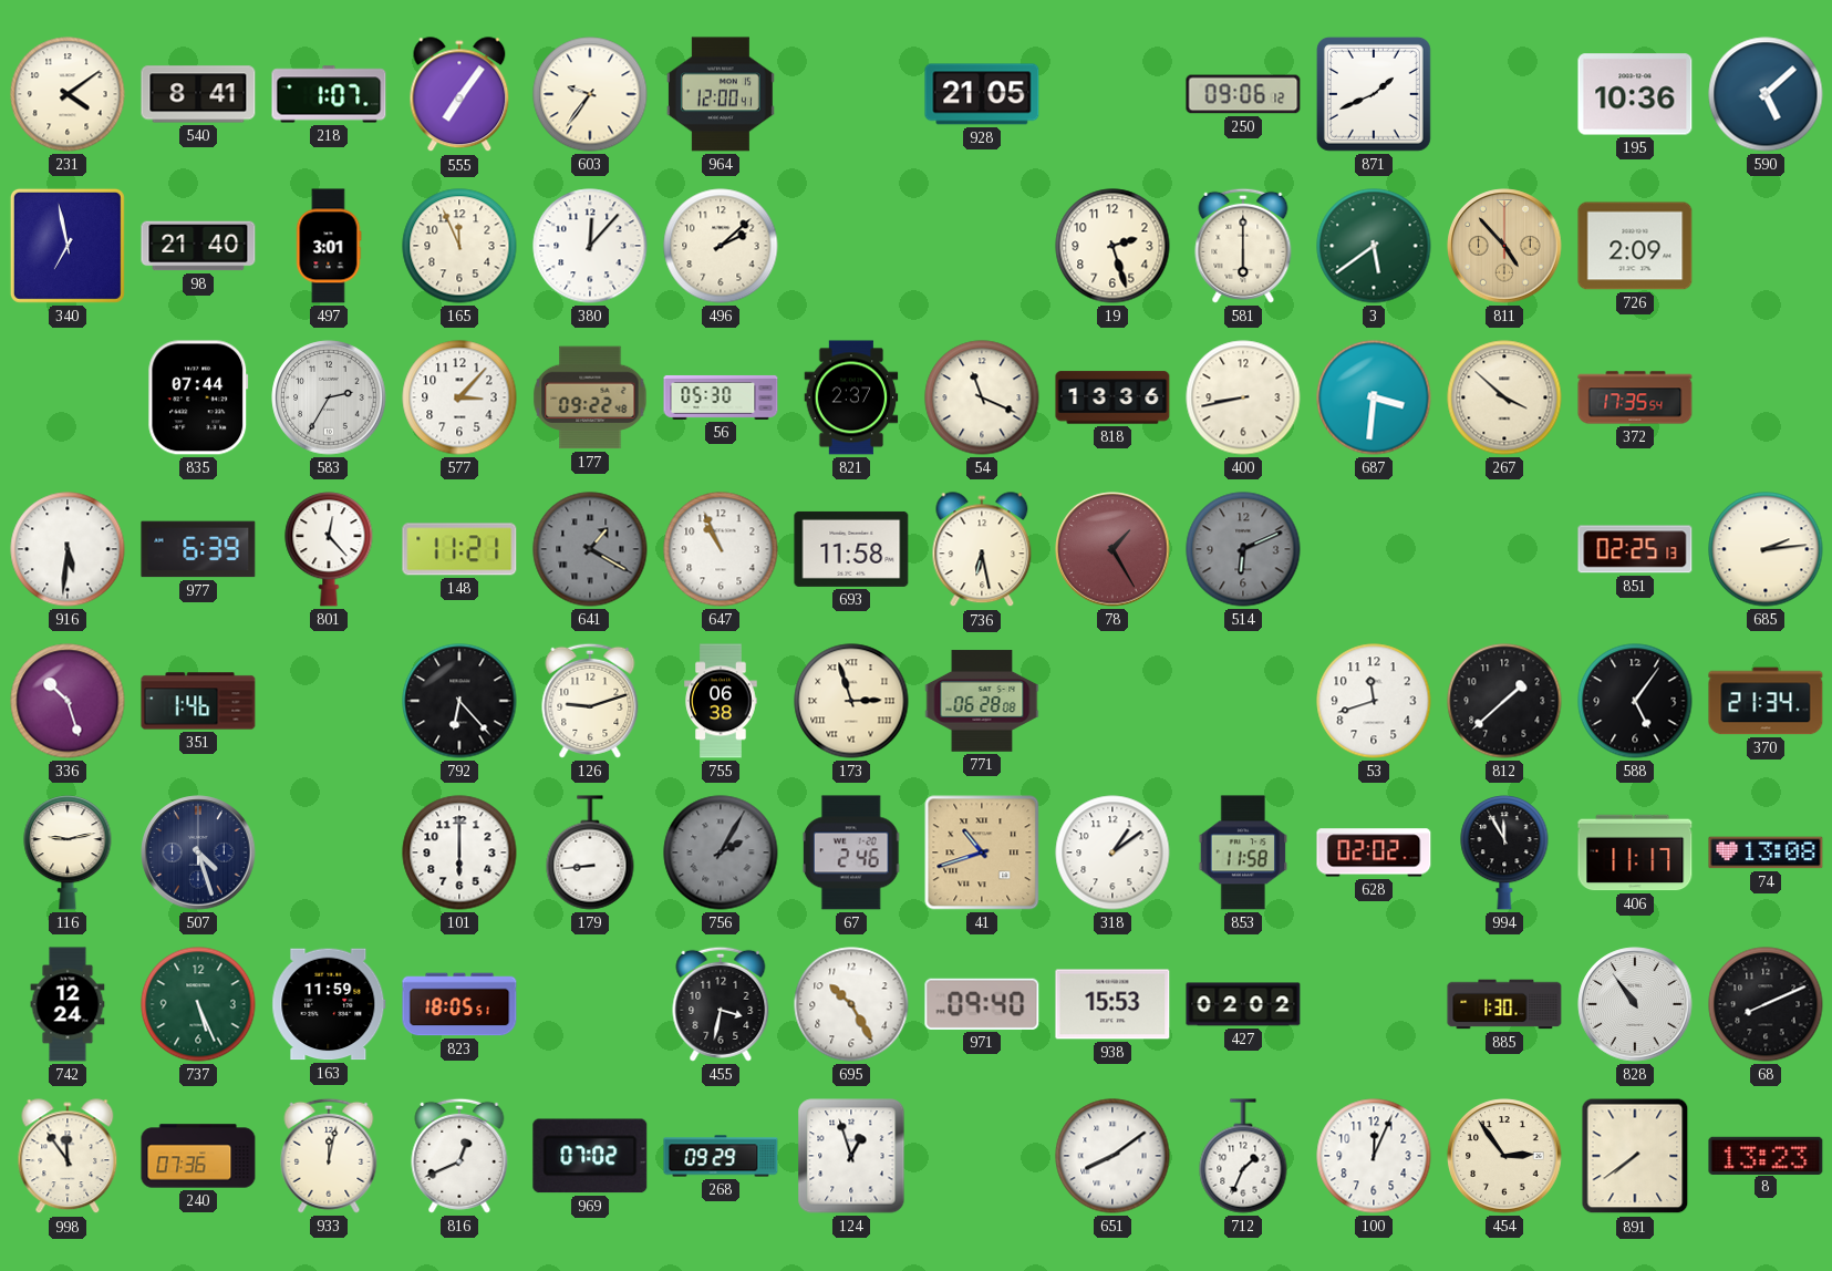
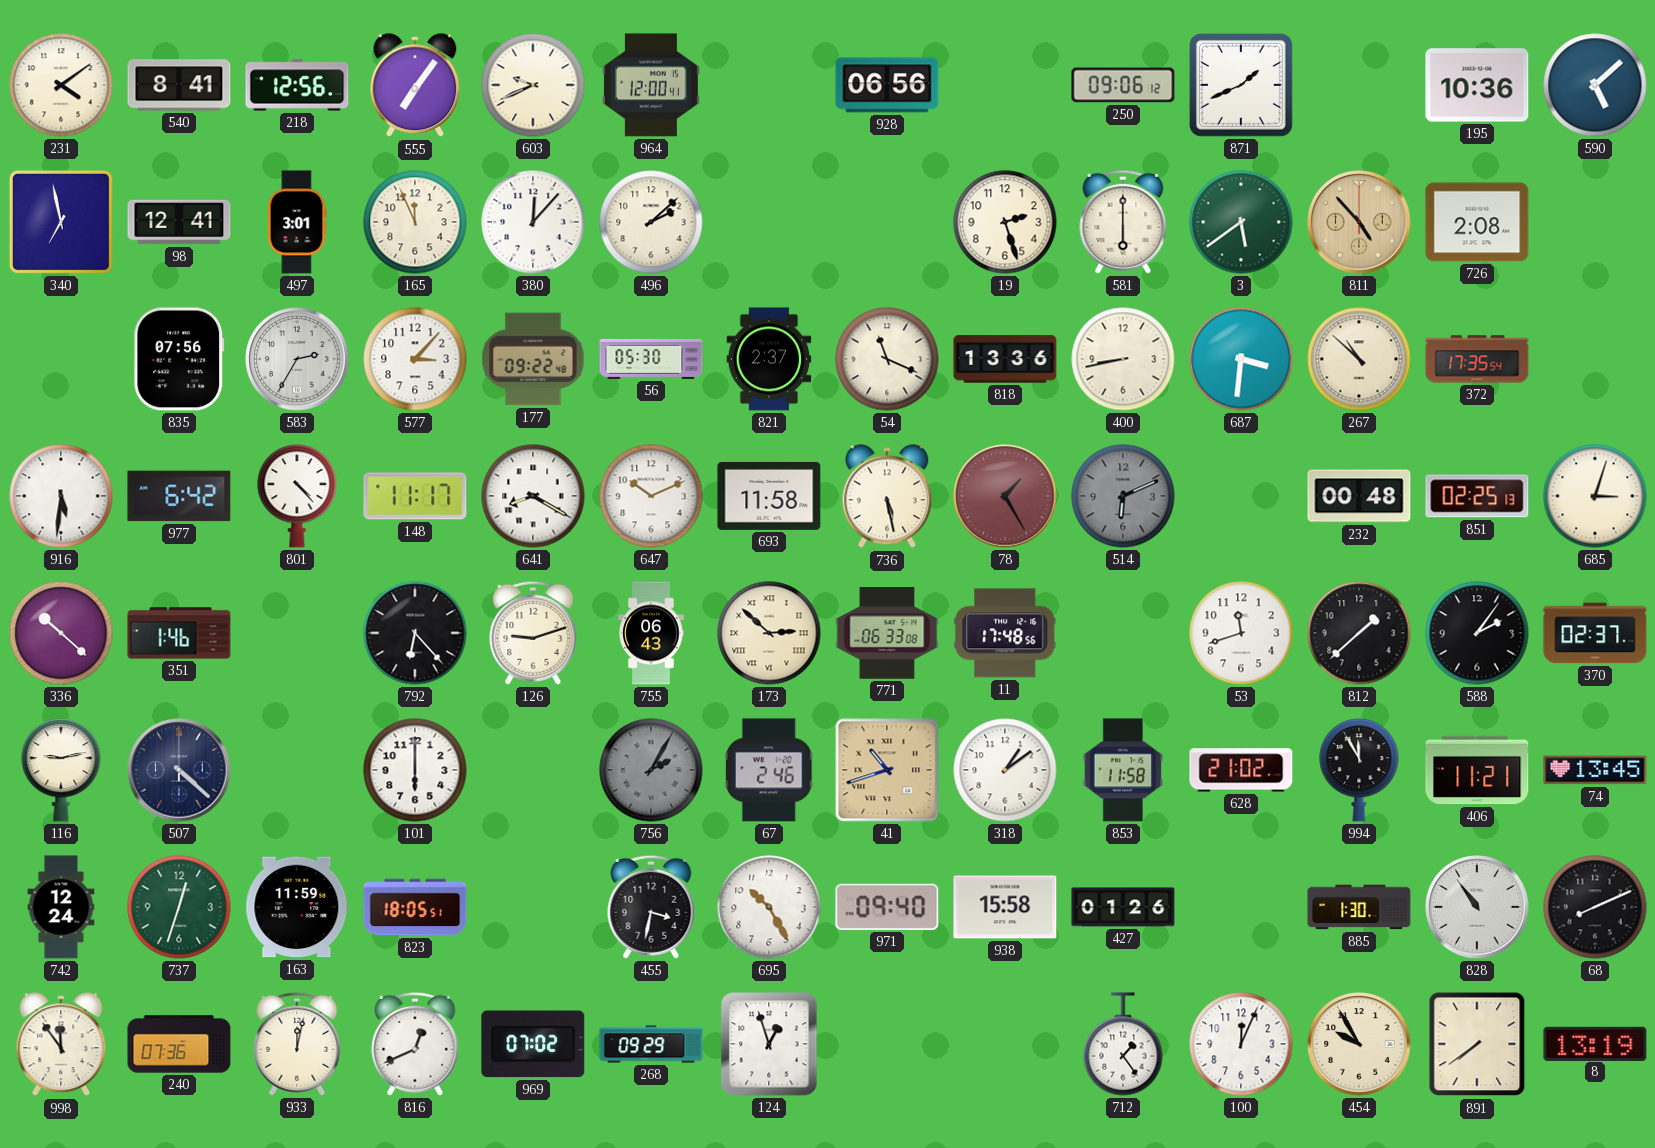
218: 1:07 -> 12:56 (297, 85)
603: 9:36 -> 9:41 (533, 85)
928: 21:05 -> 06:56 (887, 85)
98: 21:40 -> 12:41 (179, 222)
726: 2:09 -> 2:08 (1477, 222)
835: 07:44 -> 07:56 (179, 359)
267: 3:52 -> 10:52 (1359, 359)
977: 6:39 -> 6:42 (179, 496)
801: 12:23 -> 4:23 (297, 496)
148: 11:21 -> 11:17 (415, 496)
641: 1:20 -> 8:20 (533, 496)
641 dial: grey -> white (533, 496)
647: 10:56 -> 10:11 (651, 496)
736: 6:28 -> 5:28 (887, 497)
232: none -> 00:48 (1359, 496)
685: 2:14 -> 3:03 (1595, 496)
336: 10:27 -> 10:22 (61, 633)
755: 06:38 -> 06:43 (651, 633)
173: 2:57 -> 2:52 (769, 633)
771: 06:28 -> 06:33 (887, 633)
11: none -> 17:48 (1005, 633)
588: 5:06 -> 2:06 (1477, 633)
370: 21:34 -> 02:37 (1595, 633)
507: 4:27 -> 4:22 (179, 770)
179: 8:44 -> none (590, 852)
628: 02:02 -> 21:02 (1241, 770)
406: 11:17 -> 11:21 (1477, 770)
74: 13:08 -> 13:45 (1595, 770)
737: 5:26 -> 12:33 (179, 907)
938: 15:53 -> 15:58 (1005, 907)
427: 02:02 -> 01:26 (1123, 907)
651: 8:09 -> none (1112, 1156)
712: 1:34 -> 1:24 (1123, 1044)
454: 2:54 -> 9:55 (1359, 1044)
8: 13:23 -> 13:19 (1595, 1043)
